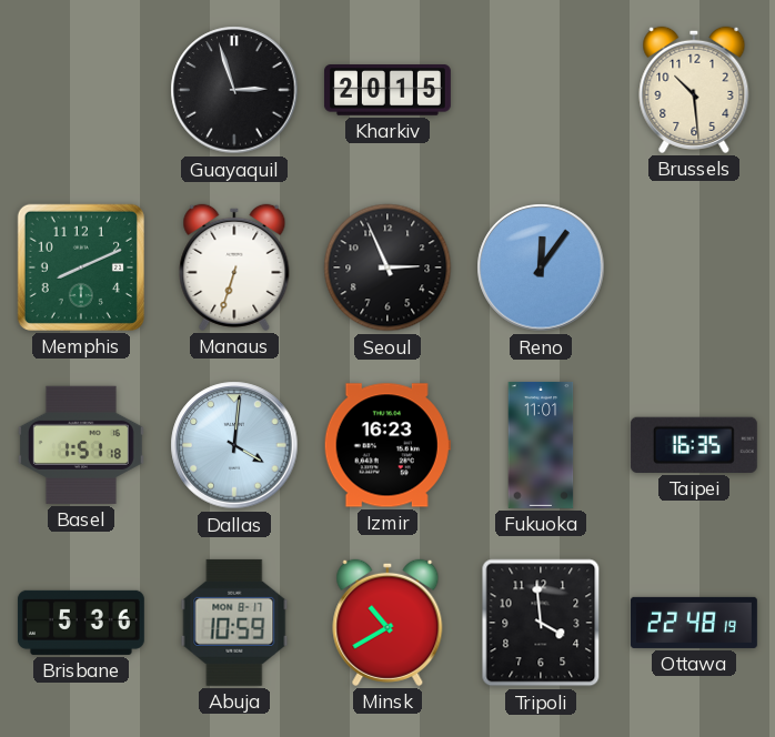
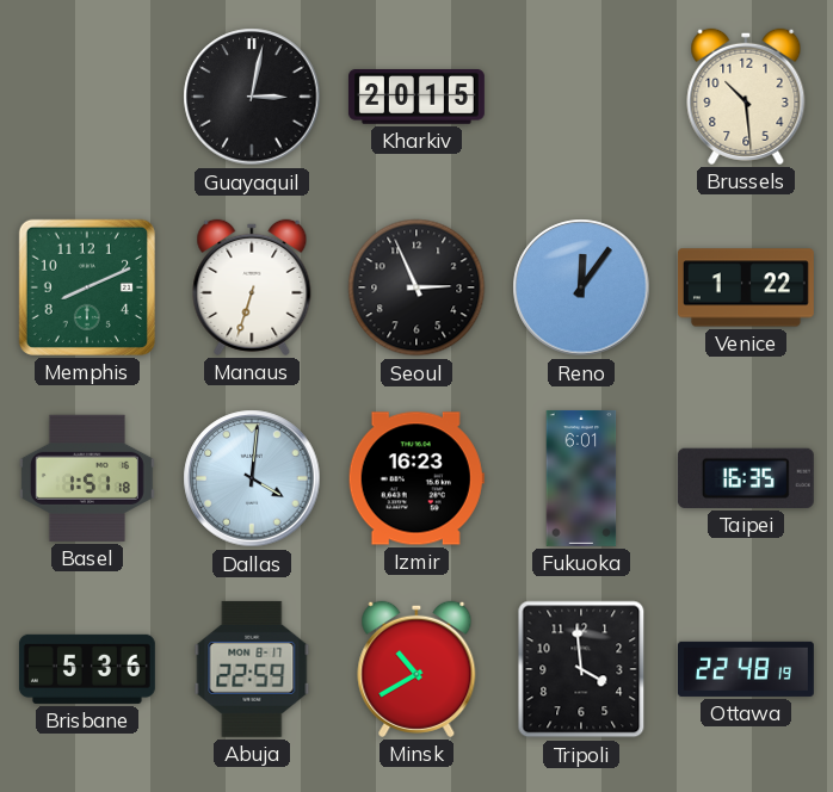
Guayaquil: 2:57 -> 3:02 (252, 97)
Venice: none -> 1:22 (746, 287)
Fukuoka: 11:01 -> 6:01 (581, 478)
Abuja: 10:59 -> 22:59 (252, 669)
